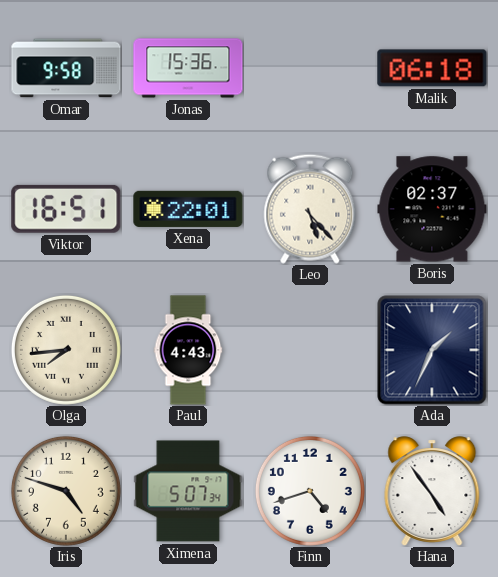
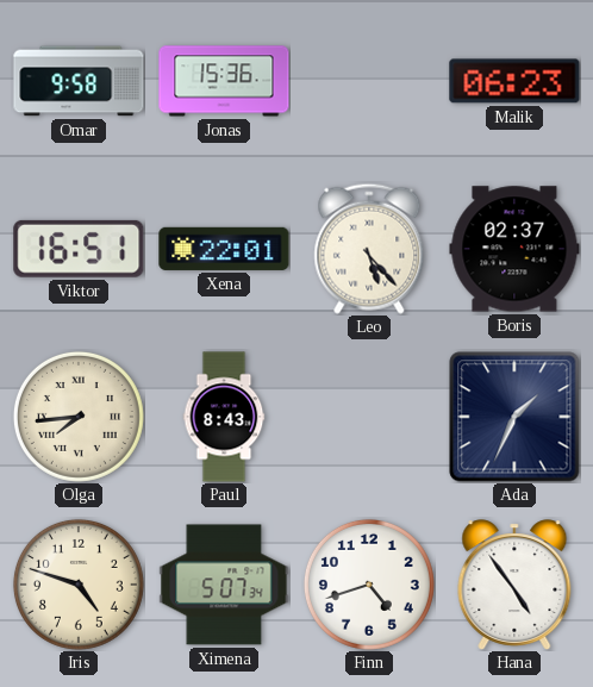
Malik: 06:18 -> 06:23 (514, 81)
Paul: 4:43 -> 8:43 (224, 417)
